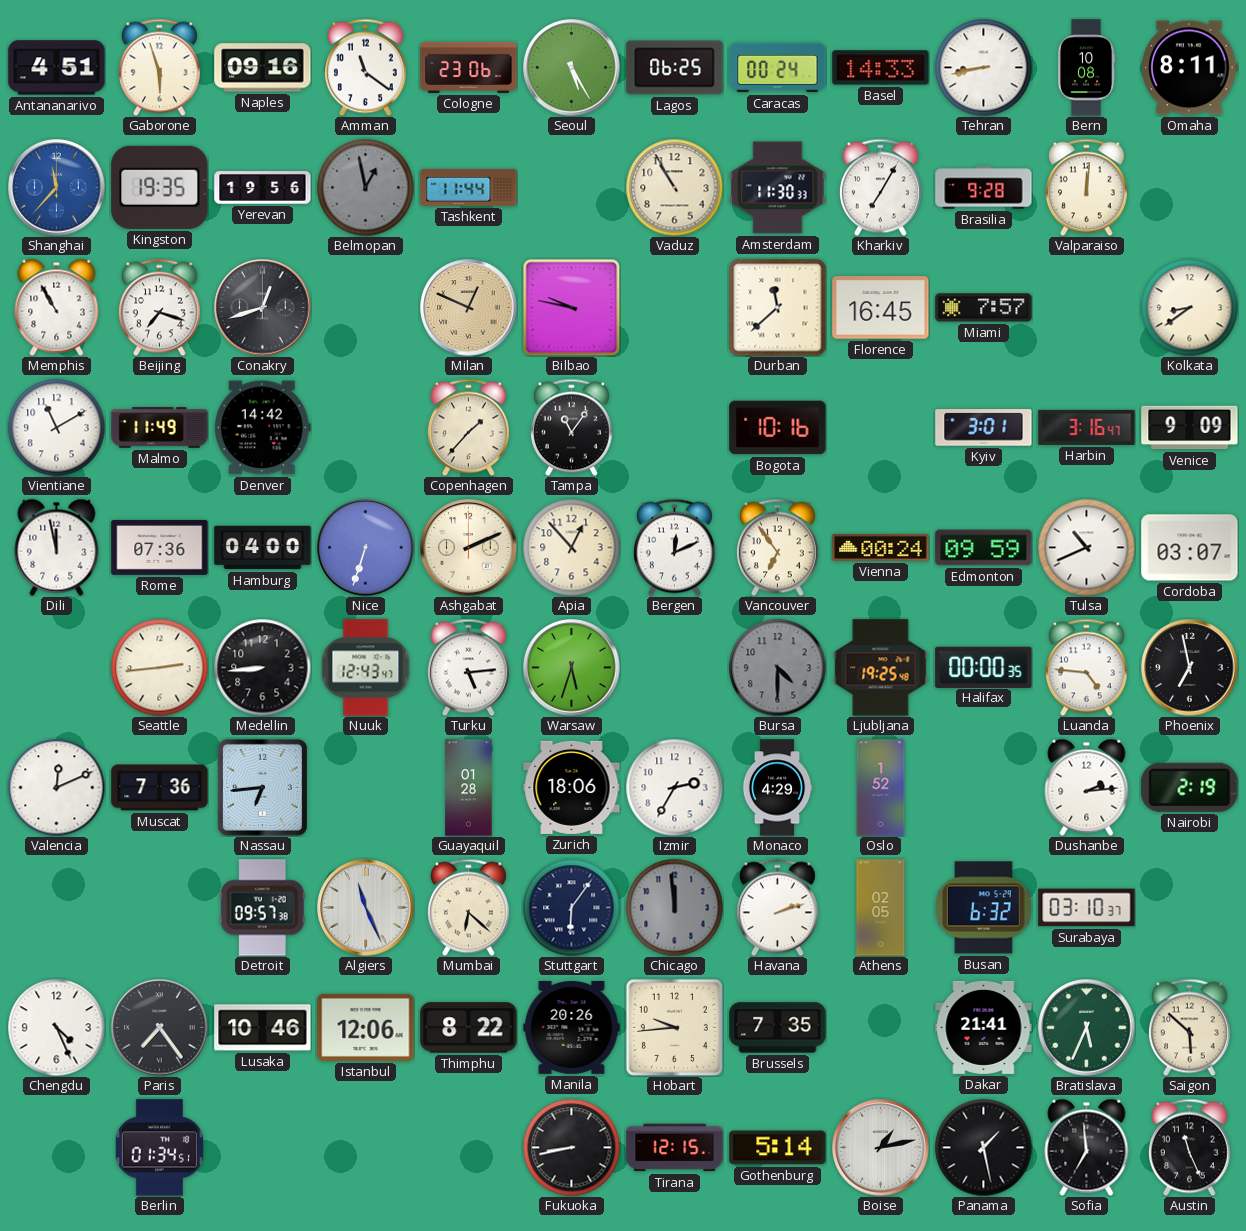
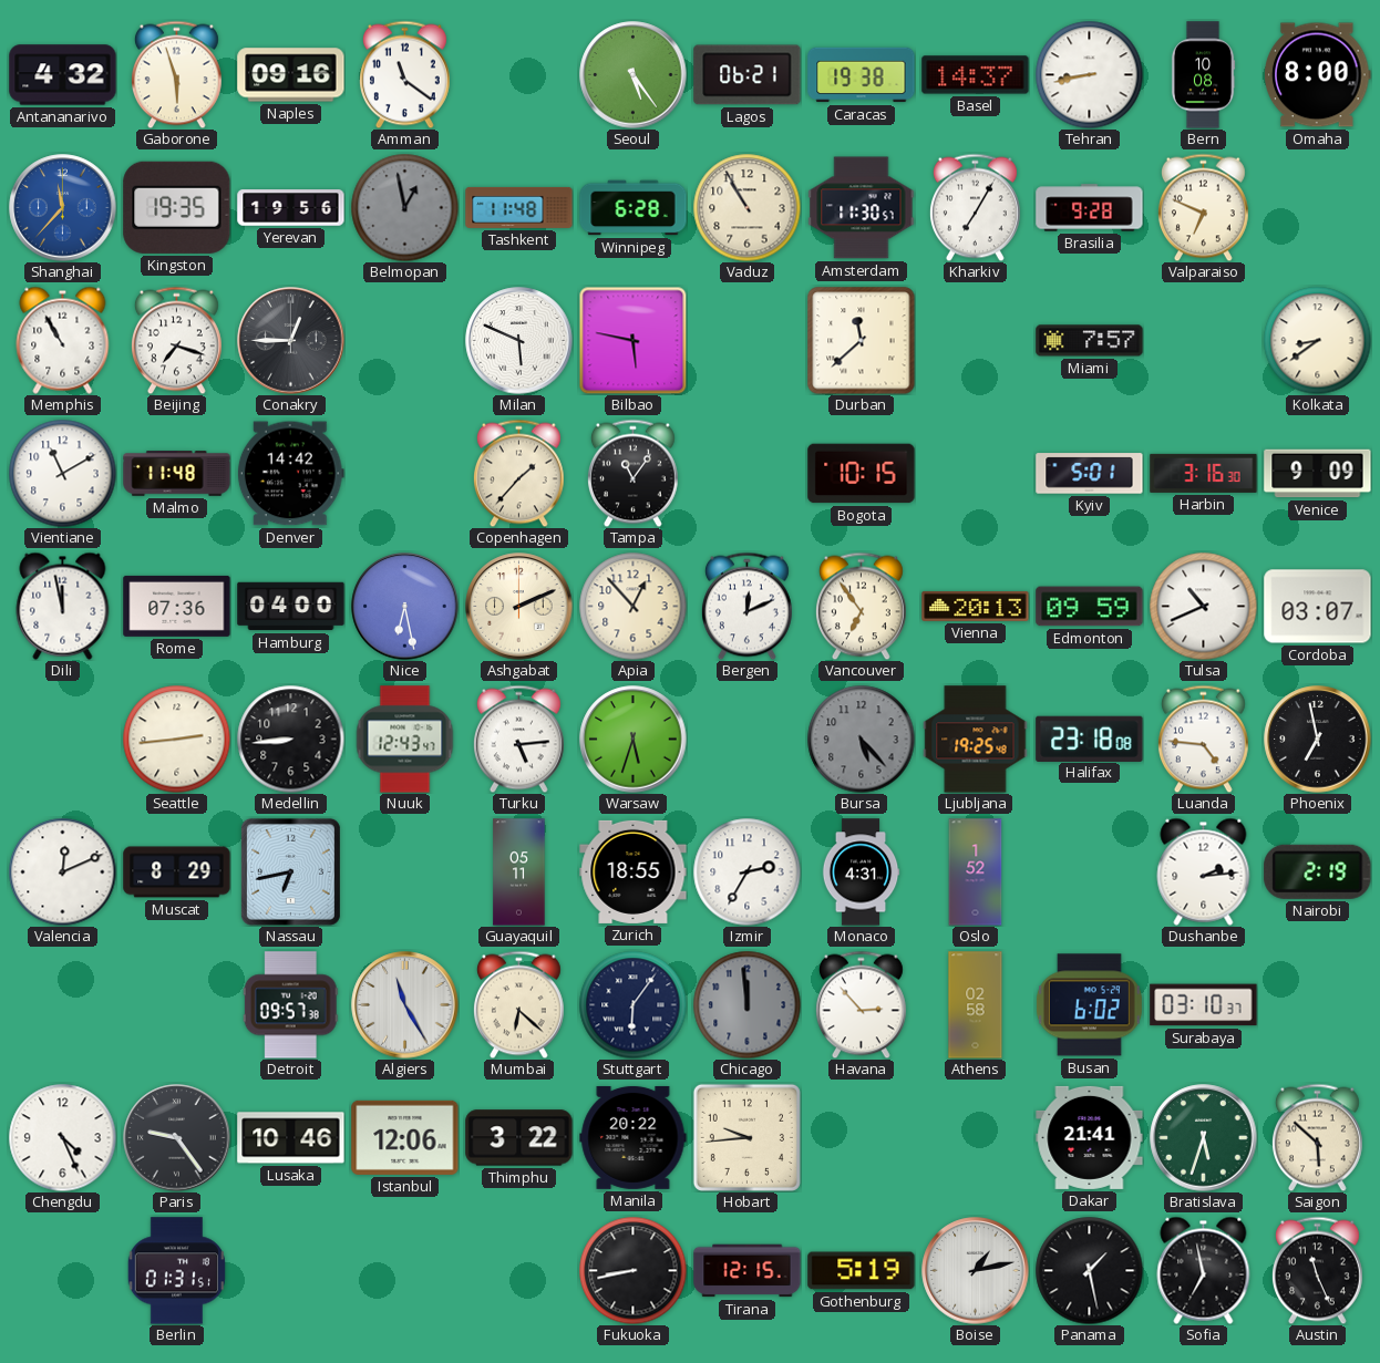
Antananarivo: 4:51 -> 4:32 (63, 75)
Cologne: 23:06 -> none (469, 67)
Seoul: 5:25 -> 5:24 (634, 75)
Lagos: 06:25 -> 06:21 (748, 75)
Caracas: 00:24 -> 19:38 (862, 75)
Basel: 14:33 -> 14:37 (976, 75)
Omaha: 8:11 -> 8:00 (1318, 75)
Tashkent: 11:44 -> 11:48 (519, 207)
Winnipeg: none -> 6:28 (634, 208)
Amsterdam: 11:30:33 -> 11:30:57 (862, 208)
Valparaiso: 12:01 -> 6:49 (1203, 207)
Conakry: 12:42 -> 12:45 (291, 341)
Milan: 12:49 -> 5:49 (519, 341)
Milan dial: champagne -> white (519, 341)
Bilbao: 9:47 -> 5:47 (632, 340)
Florence: 16:45 -> none (881, 308)
Malmo: 11:49 -> 11:48 (177, 474)
Bogota: 10:16 -> 10:15 (862, 474)
Kyiv: 3:01 -> 5:01 (1090, 474)
Harbin: 3:16:47 -> 3:16:30 (1204, 473)
Nice: 6:33 -> 6:28 (405, 607)
Vienna: 00:24 -> 20:13 (976, 606)
Bursa: 4:30 -> 5:23 (861, 739)
Halifax: 00:00 -> 23:18 (1090, 739)
Muscat: 7:36 -> 8:29 (177, 872)
Nassau: 6:44 -> 6:43 (290, 871)
Guayaquil: 01:28 -> 05:11 (519, 872)
Zurich: 18:06 -> 18:55 (634, 871)
Monaco: 4:29 -> 4:31 (861, 872)
Algiers: 11:26 -> 11:25 (405, 1005)
Havana: 2:12 -> 2:53 (861, 1004)
Athens: 02:05 -> 02:58 (976, 1005)
Busan: 6:32 -> 6:02 (1089, 1005)
Paris: 7:24 -> 9:24 (177, 1138)
Thimphu: 8:22 -> 3:22 (519, 1138)
Manila: 20:26 -> 20:22 (634, 1137)
Brussels: 7:35 -> none (778, 1028)
Bratislava: 5:34 -> 5:33 (1204, 1138)
Berlin: 01:34 -> 01:31 (176, 1271)
Gothenburg: 5:14 -> 5:19 (862, 1271)
Sofia: 6:59 -> 6:58 (1204, 1270)
